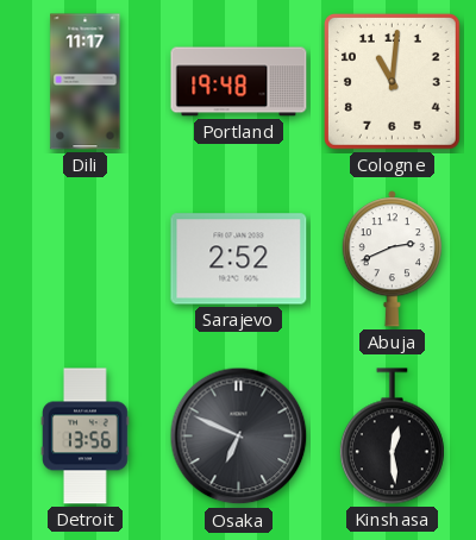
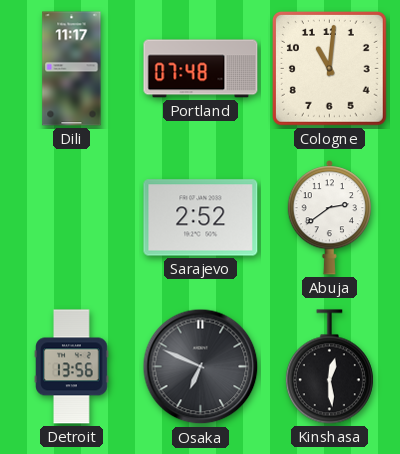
Portland: 19:48 -> 07:48 (201, 69)
Abuja: 2:41 -> 2:39 (329, 218)
